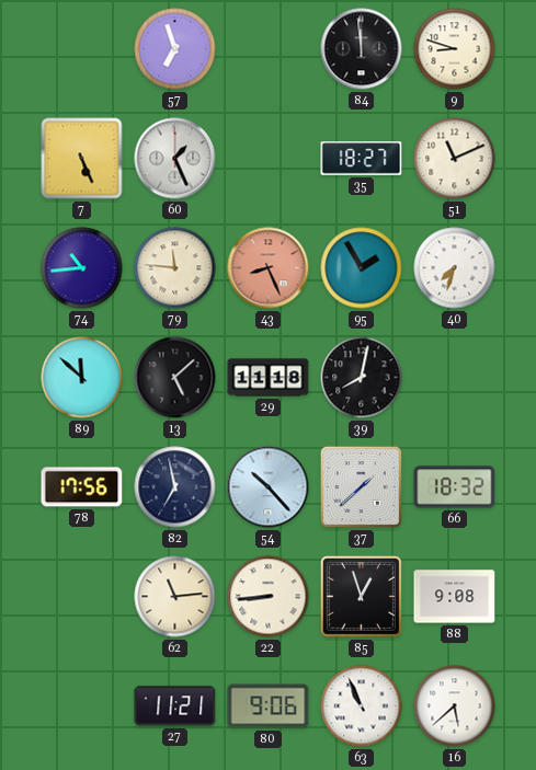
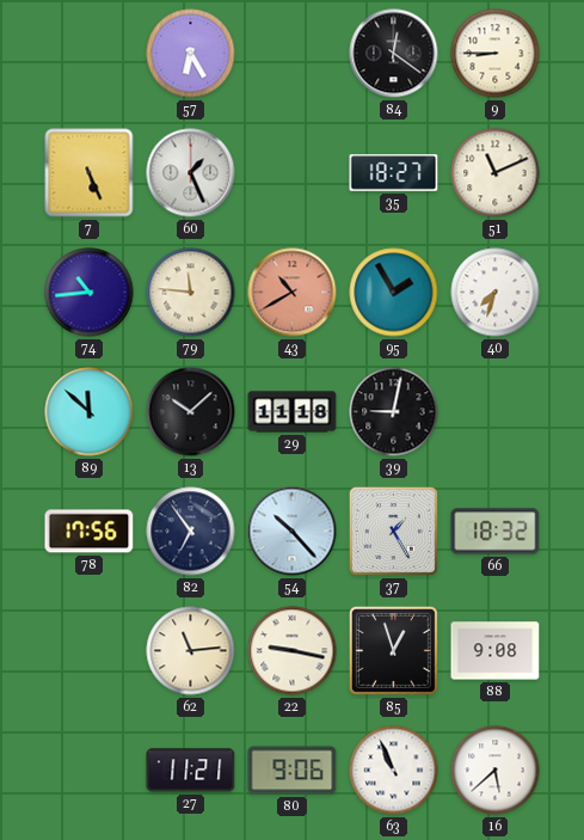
57: 6:57 -> 6:25 (191, 54)
84: 11:59 -> 12:21 (394, 54)
9: 8:48 -> 8:45 (496, 54)
43: 8:26 -> 10:40 (293, 293)
13: 5:08 -> 10:08 (191, 412)
39: 8:02 -> 9:02 (394, 412)
82: 6:58 -> 6:54 (191, 532)
37: 1:38 -> 1:25 (393, 531)
22: 8:44 -> 9:17 (293, 651)
